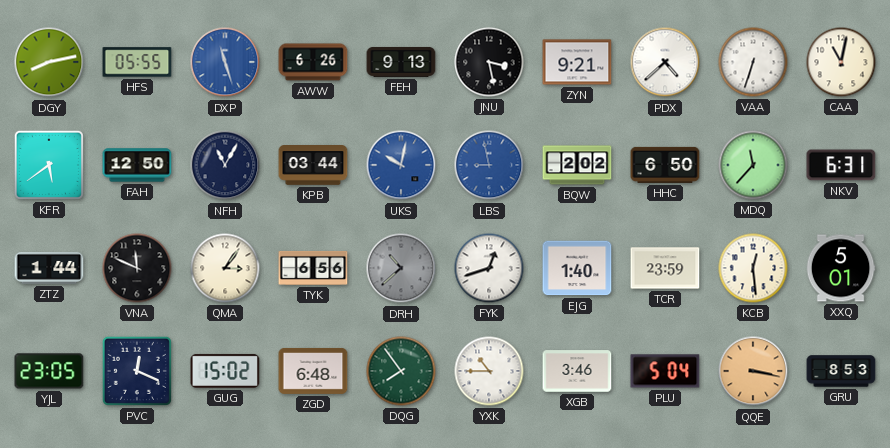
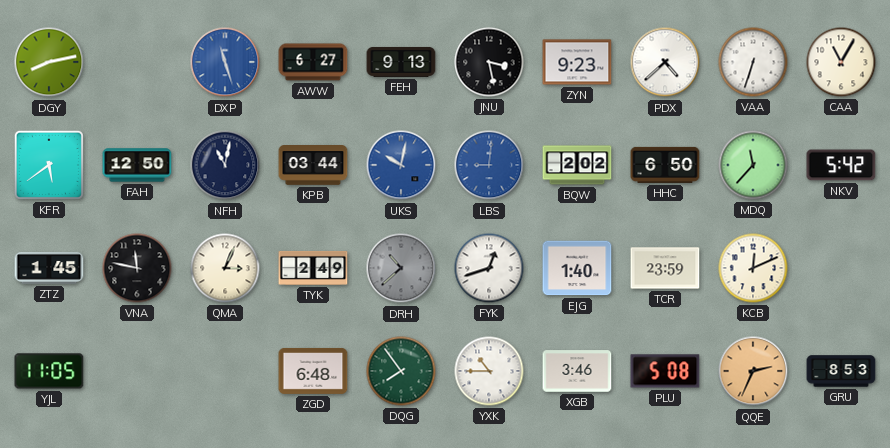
HFS: 05:55 -> none (137, 62)
AWW: 6:26 -> 6:27 (313, 62)
ZYN: 9:21 -> 9:23 (577, 62)
CAA: 11:02 -> 11:05 (841, 62)
NFH: 11:05 -> 11:02 (225, 165)
LBS: 8:58 -> 9:01 (489, 165)
NKV: 6:31 -> 5:42 (841, 165)
ZTZ: 1:44 -> 1:45 (49, 269)
VNA: 11:49 -> 11:47 (137, 268)
QMA: 3:06 -> 3:04 (225, 268)
TYK: 6:56 -> 2:49 (313, 268)
KCB: 12:29 -> 12:11 (753, 268)
XXQ: 5:01 -> none (841, 268)
YJL: 23:05 -> 11:05 (49, 371)
PVC: 12:19 -> none (137, 371)
GUG: 15:02 -> none (225, 371)
PLU: 5:04 -> 5:08 (665, 371)
QQE: 3:17 -> 2:34 (753, 371)
